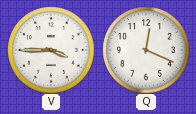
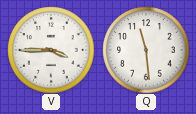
Q: 12:19 -> 11:29 (146, 50)
